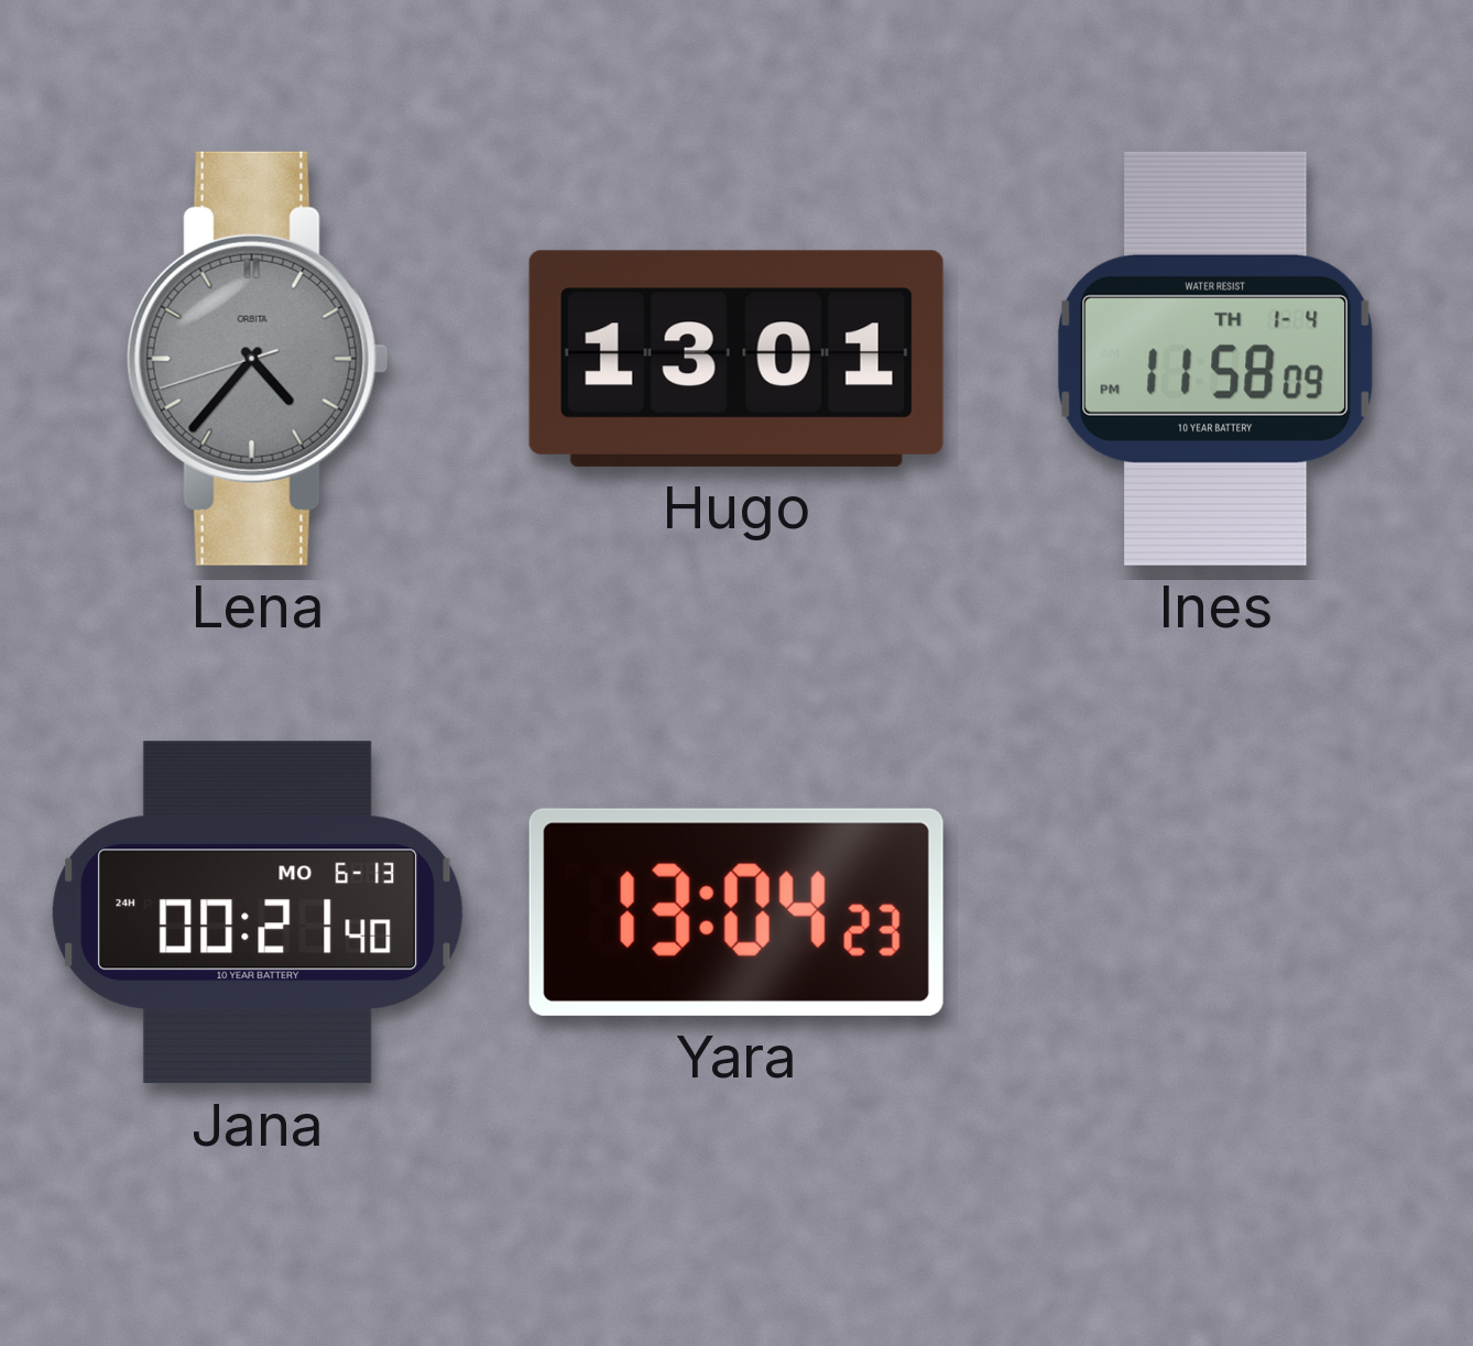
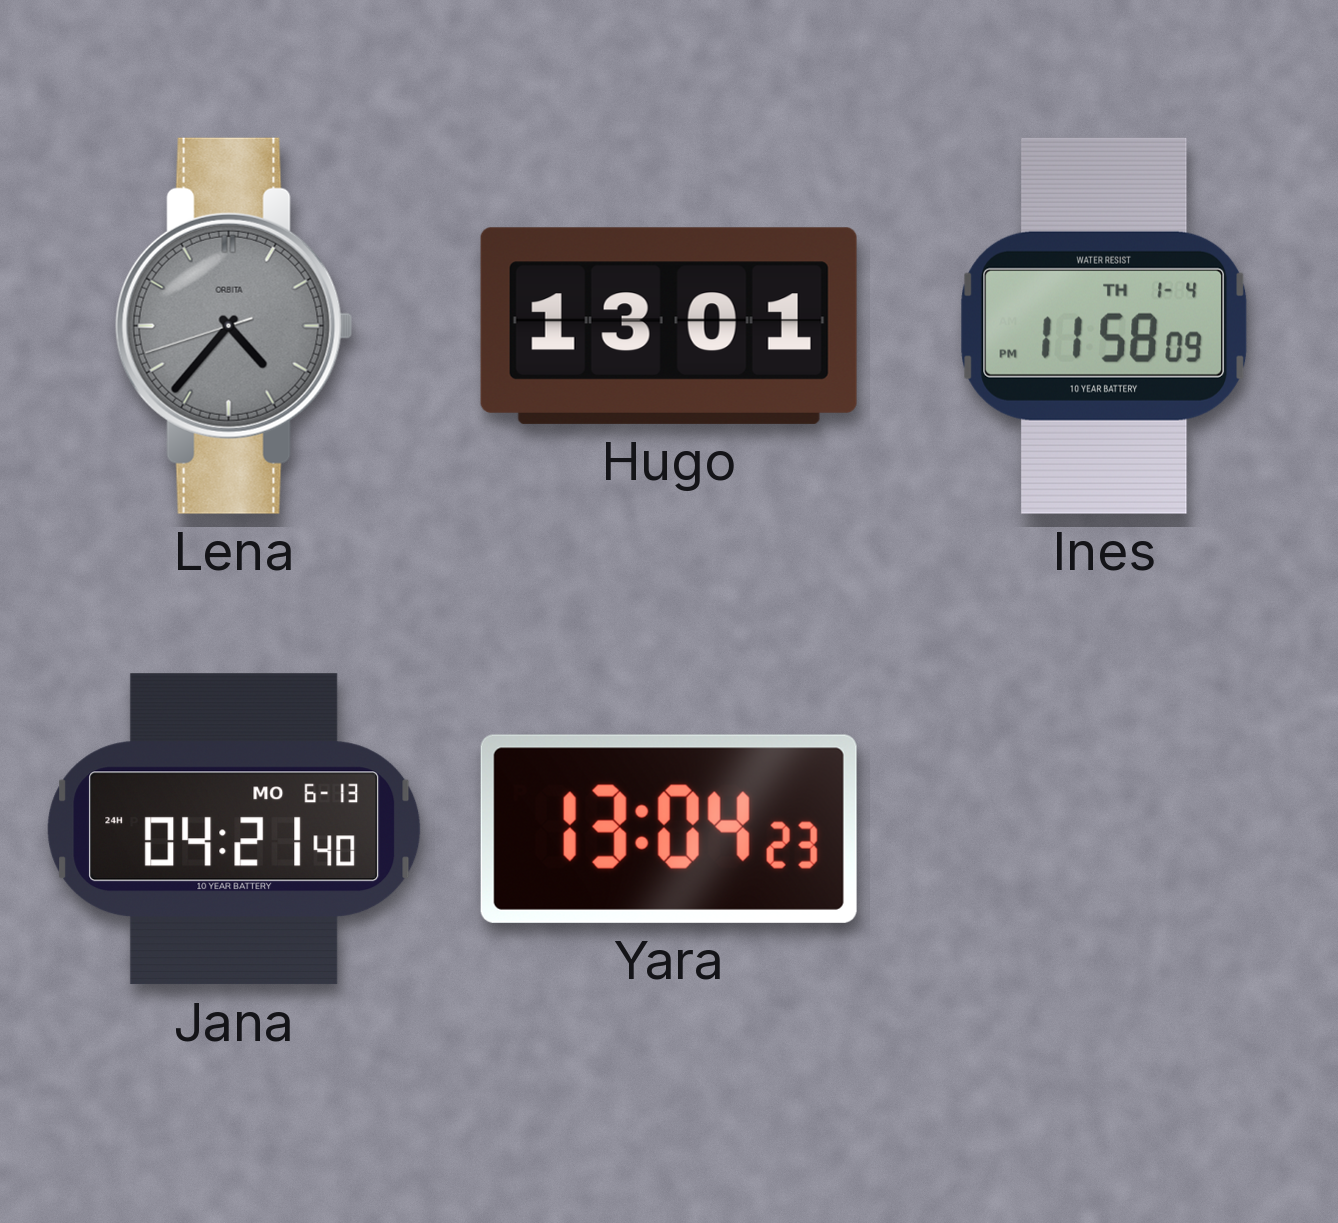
Jana: 00:21 -> 04:21 (234, 829)
